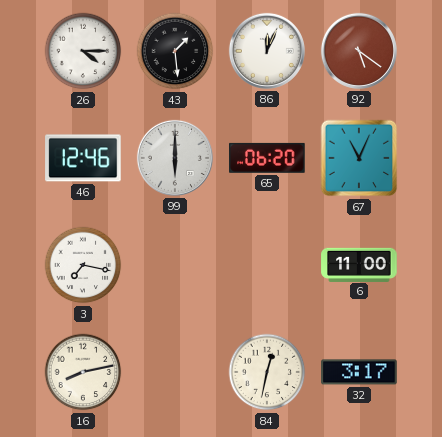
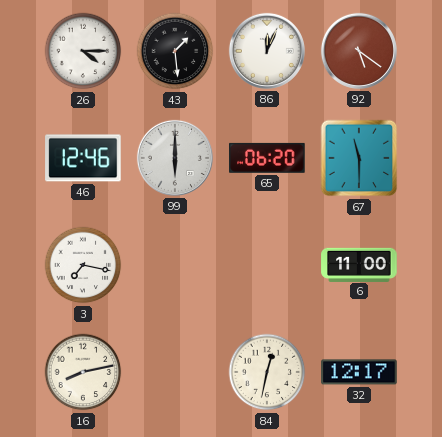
67: 11:04 -> 11:30 (359, 158)
32: 3:17 -> 12:17 (359, 372)
